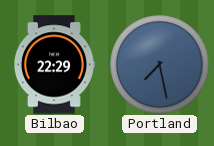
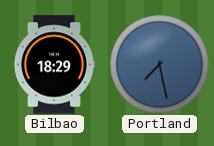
Bilbao: 22:29 -> 18:29 (54, 65)
